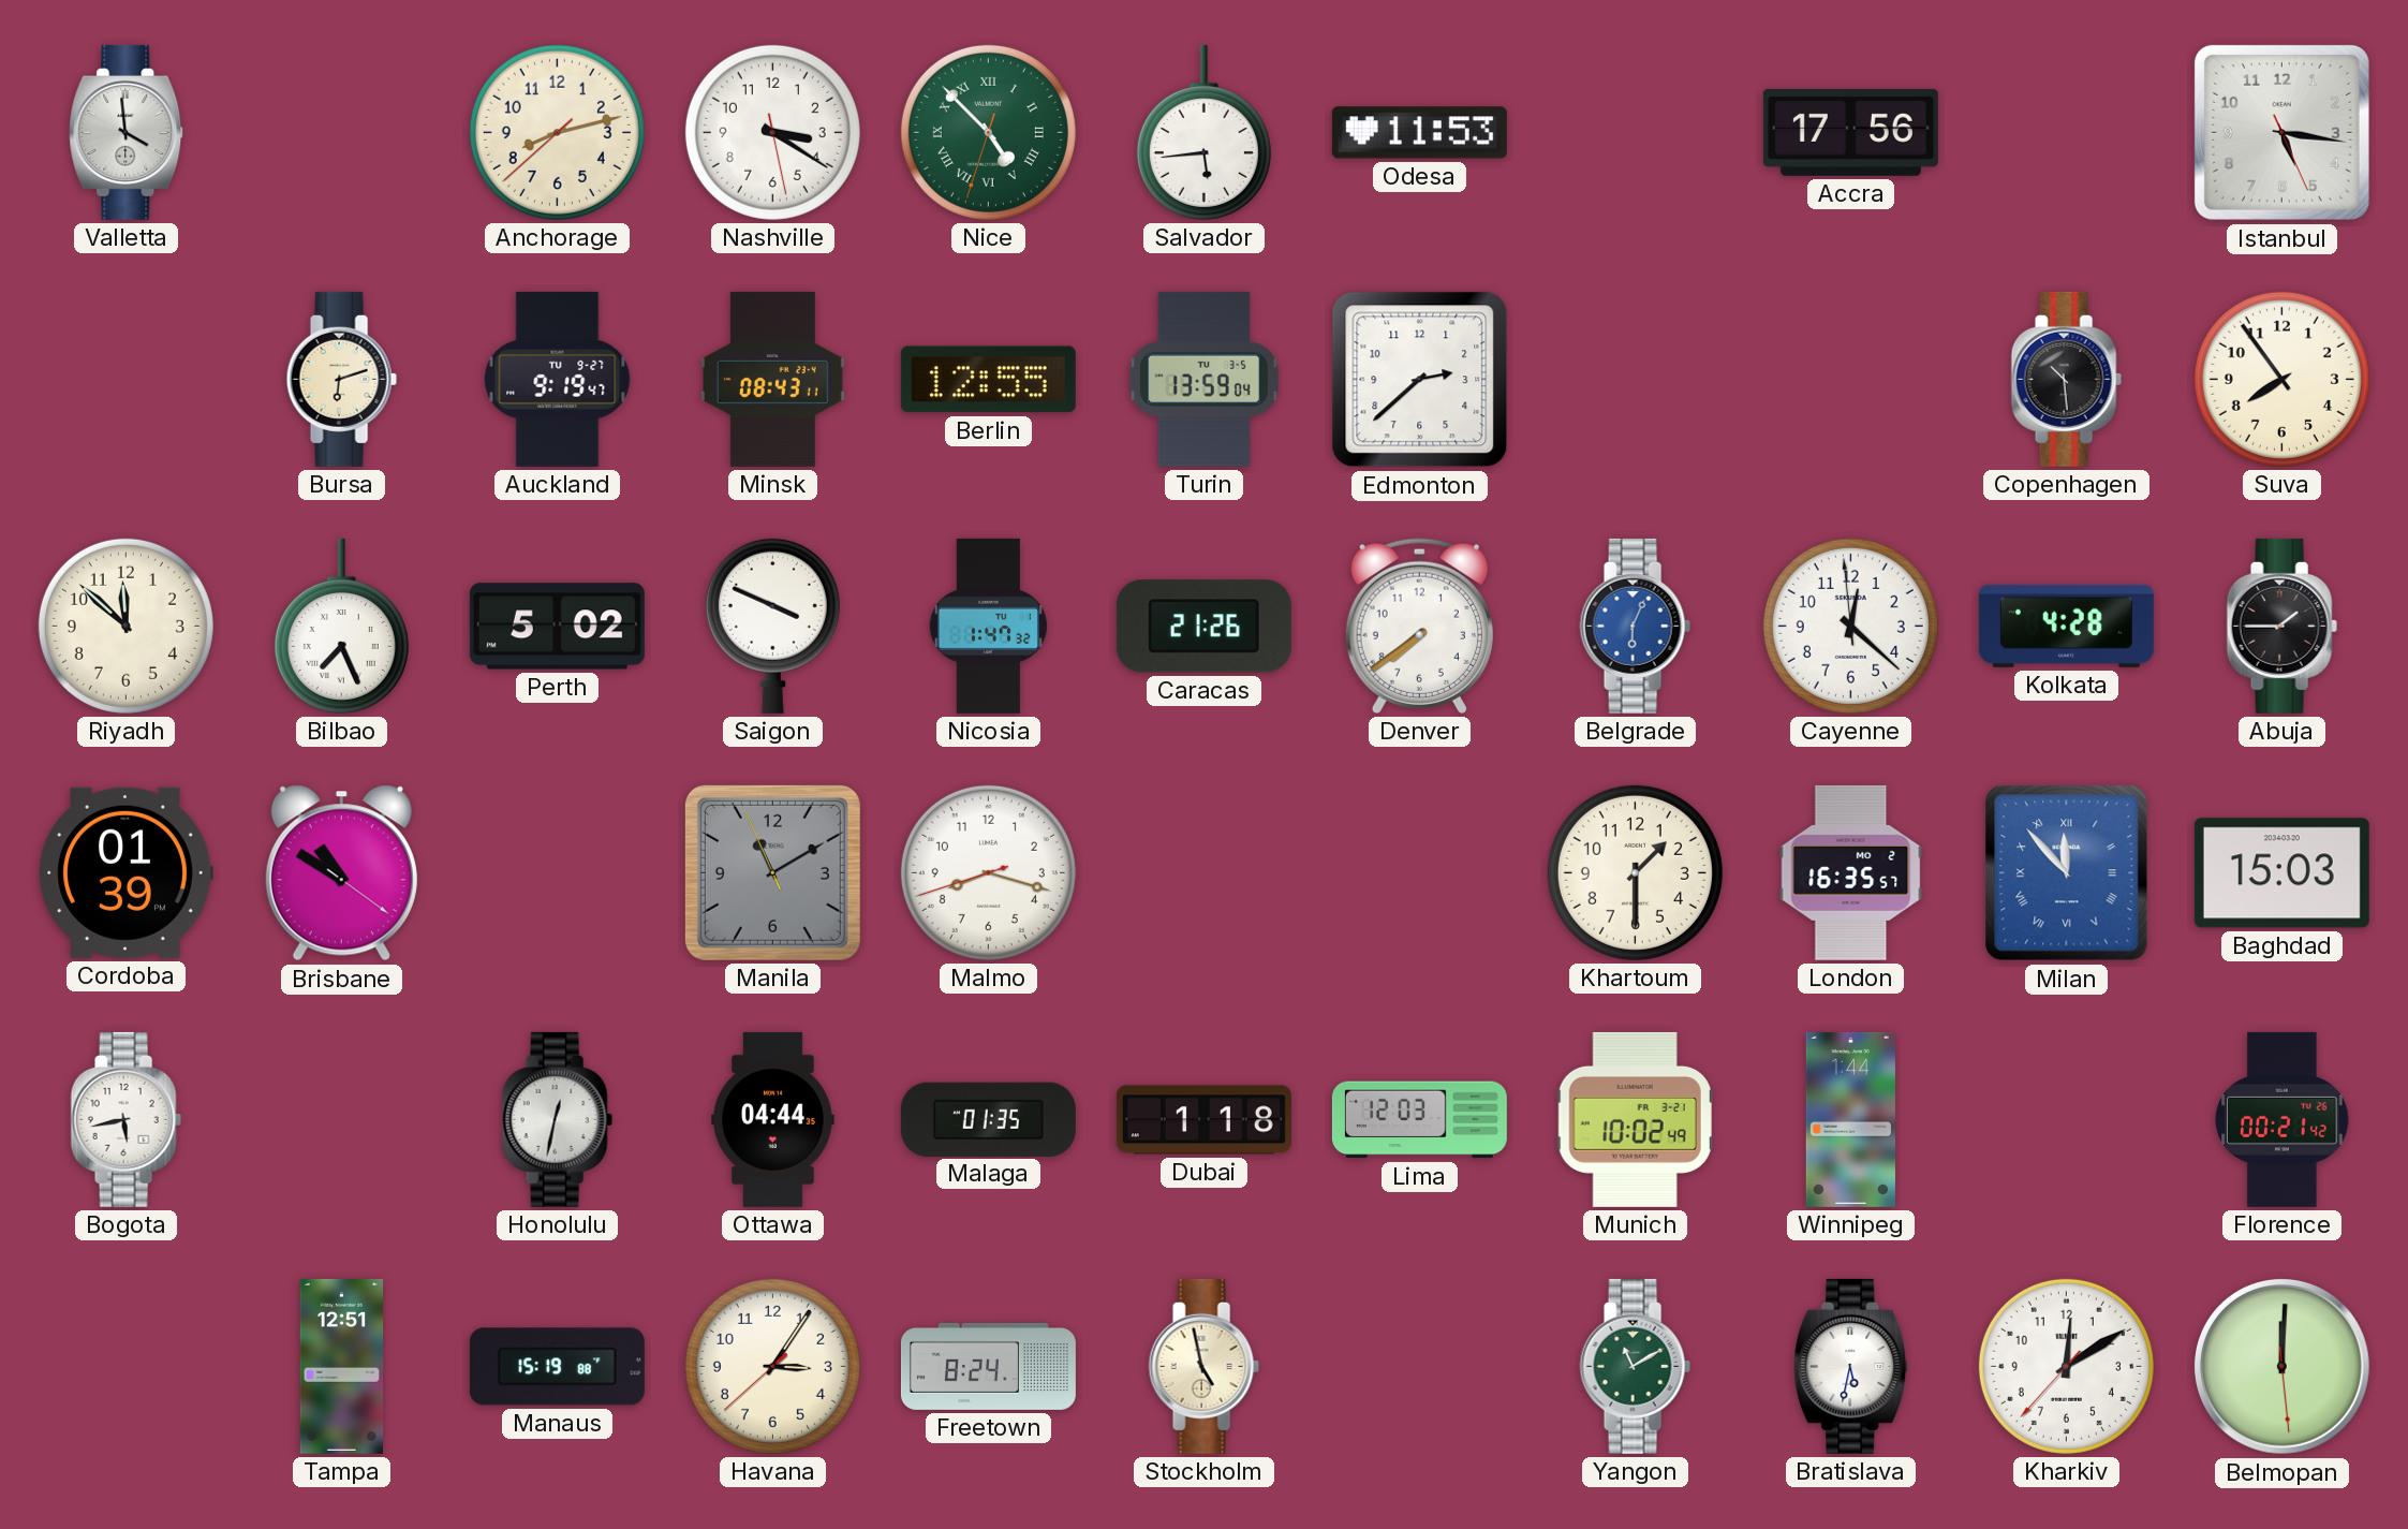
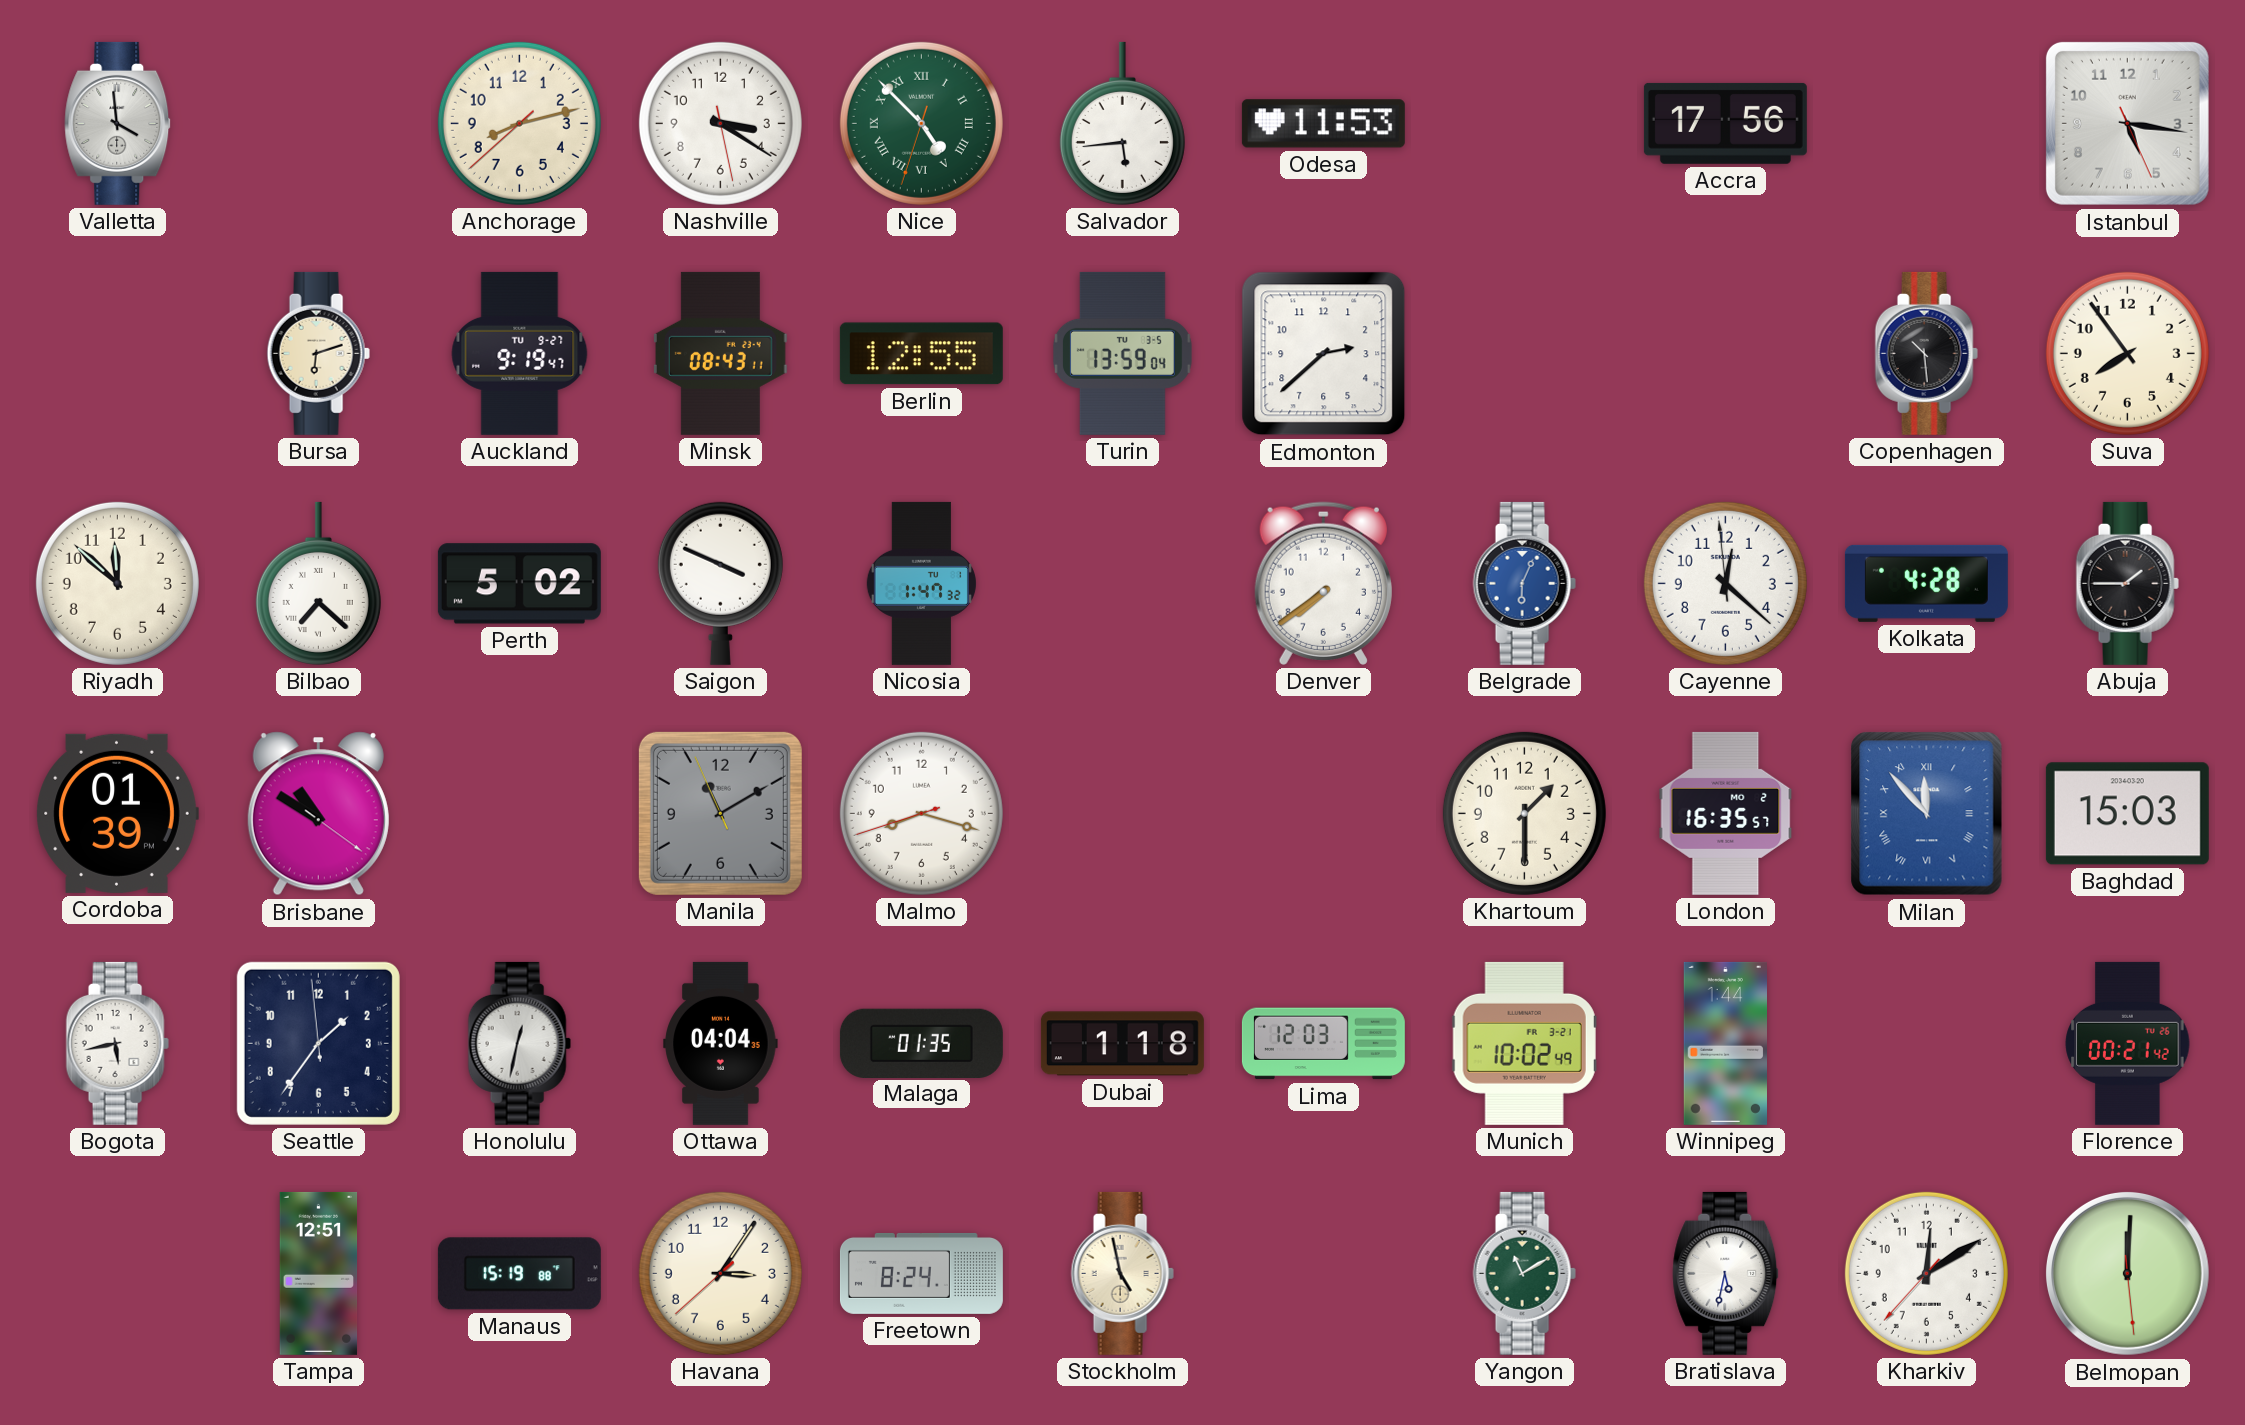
Bilbao: 7:26 -> 7:22 (318, 583)
Caracas: 21:26 -> none (1203, 627)
Seattle: none -> 1:35 (318, 1043)
Ottawa: 04:44 -> 04:04 (721, 1043)
